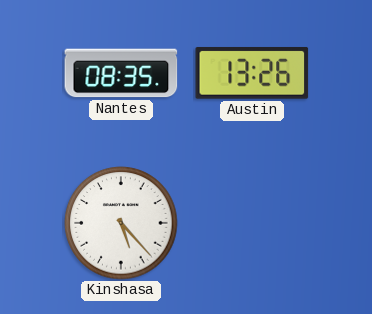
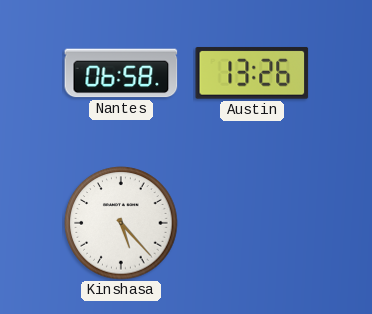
Nantes: 08:35 -> 06:58 (121, 73)
